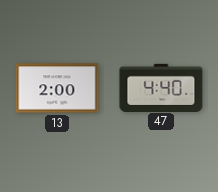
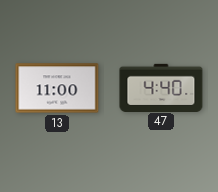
13: 2:00 -> 11:00 (57, 88)
